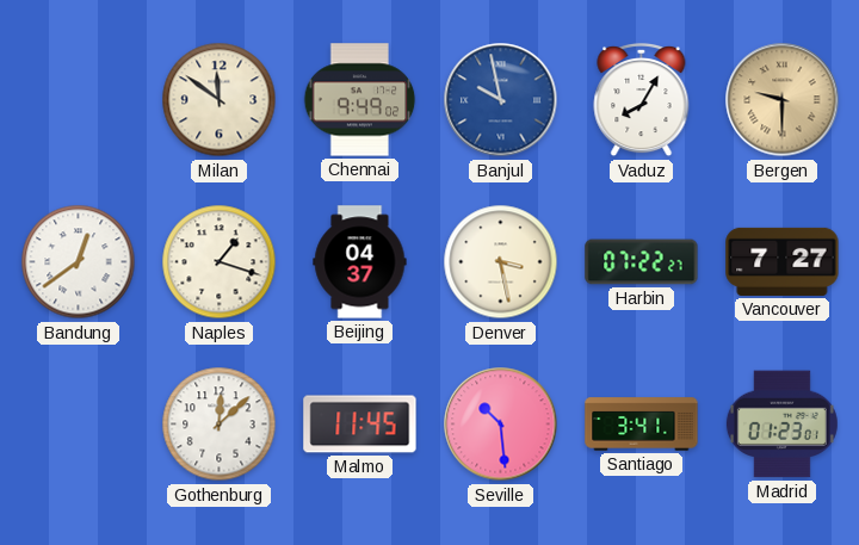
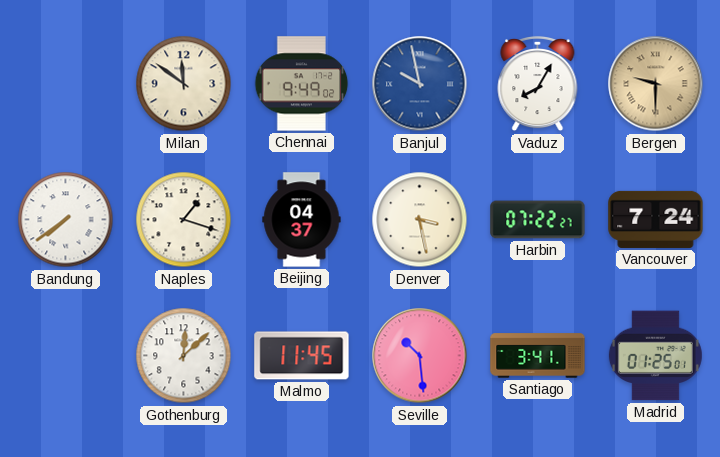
Bandung: 12:39 -> 7:39 (66, 220)
Vancouver: 7:27 -> 7:24 (656, 219)
Madrid: 01:23 -> 01:25 (655, 356)
